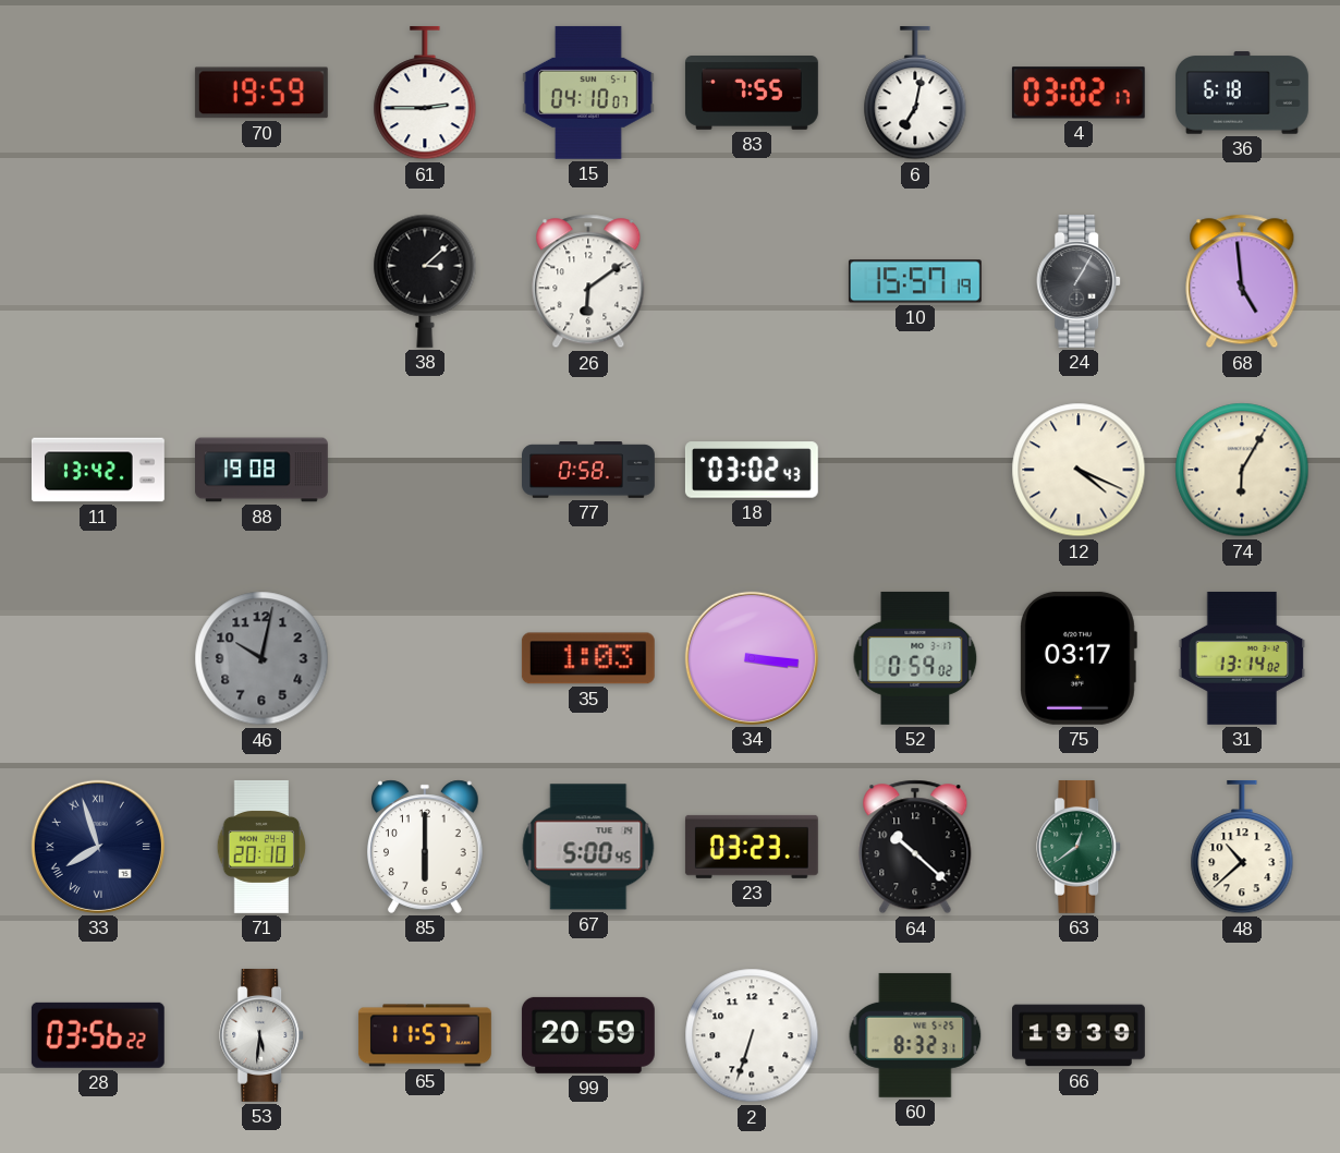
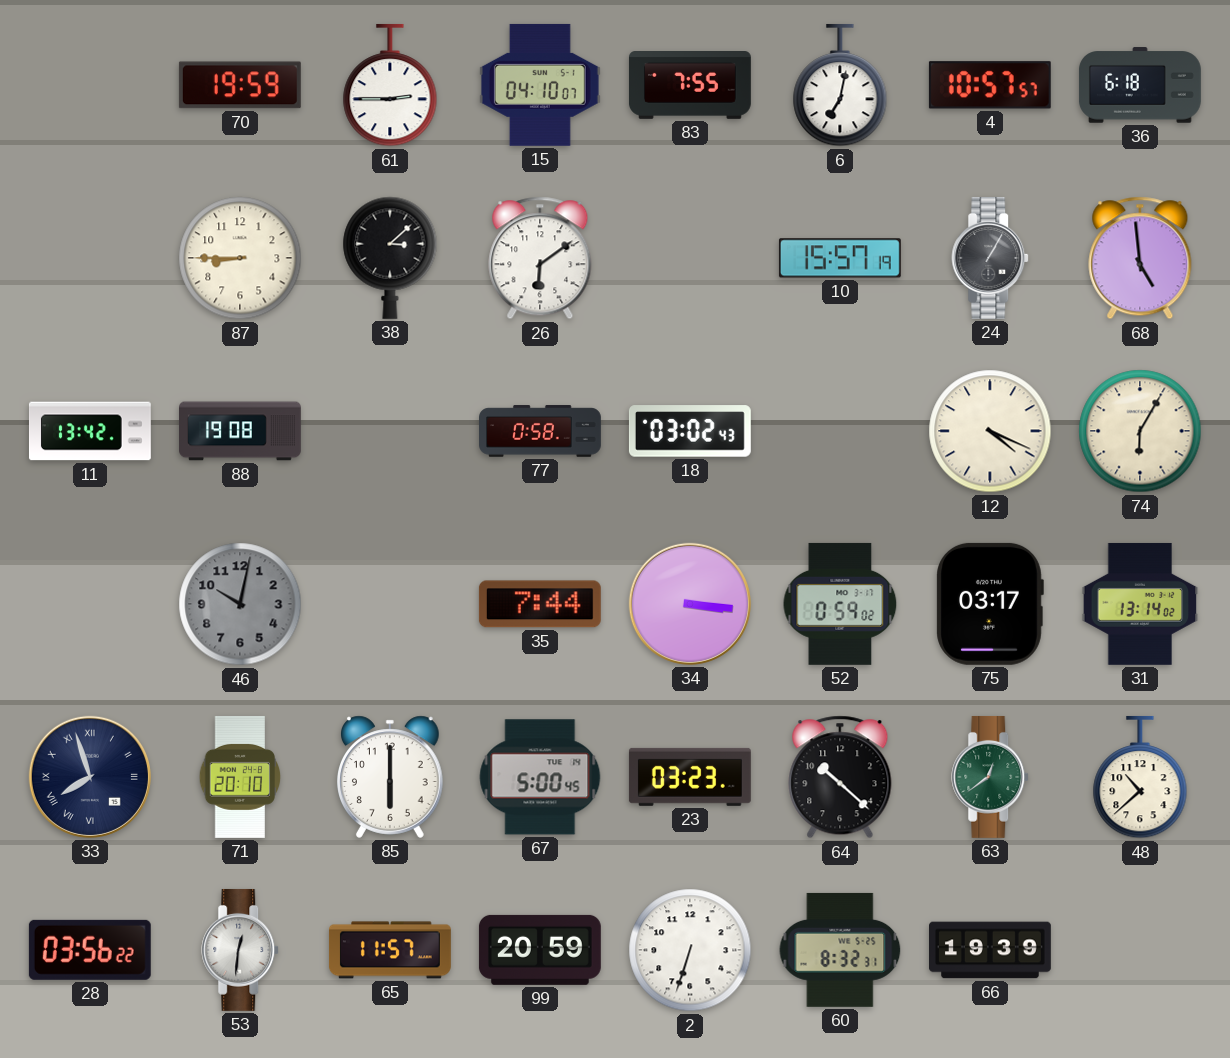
4: 03:02 -> 10:57 (990, 85)
87: none -> 8:45 (240, 258)
35: 1:03 -> 7:44 (540, 604)
53: 5:31 -> 12:31 (241, 950)
